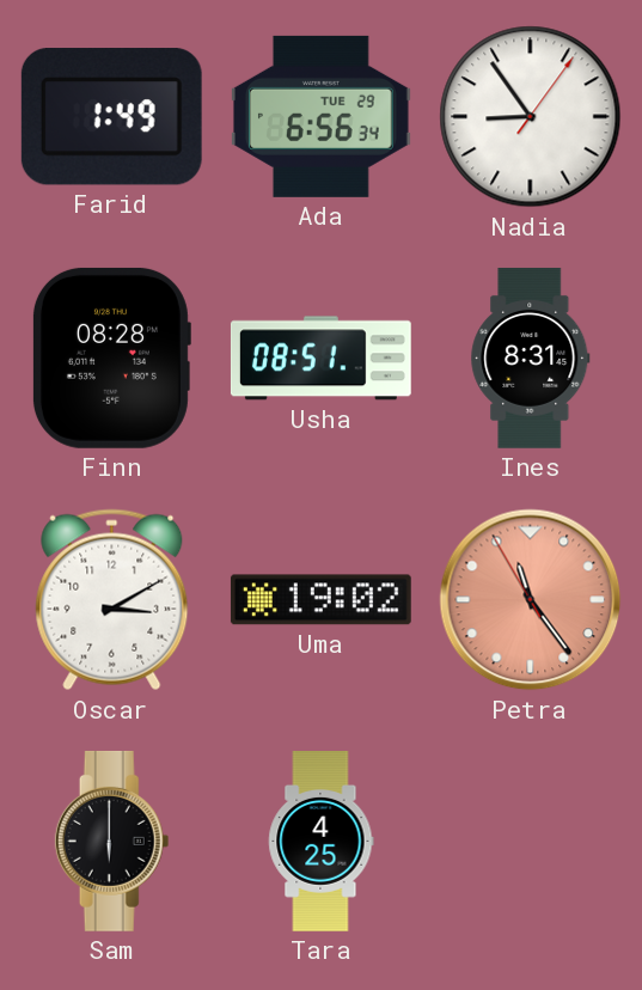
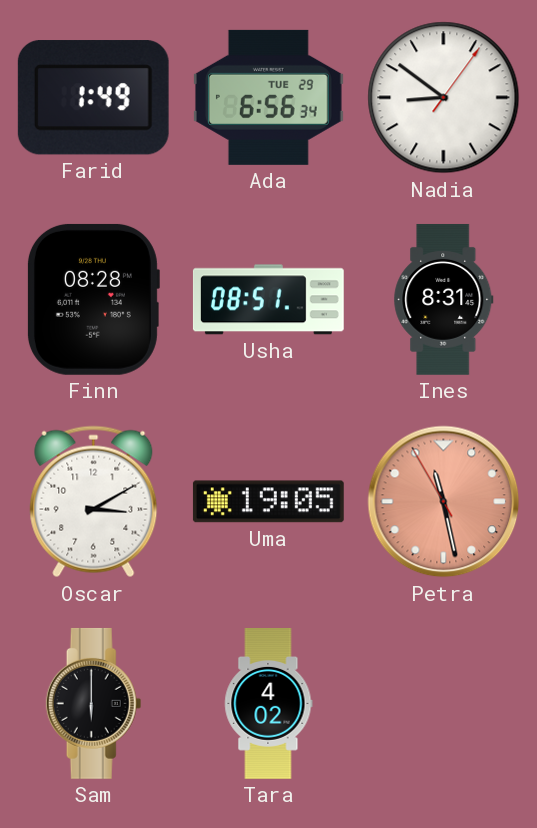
Nadia: 8:54 -> 8:51 (444, 98)
Uma: 19:02 -> 19:05 (268, 502)
Petra: 11:23 -> 11:27 (444, 502)
Tara: 4:25 -> 4:02 (269, 704)
